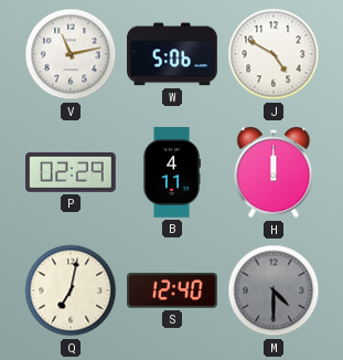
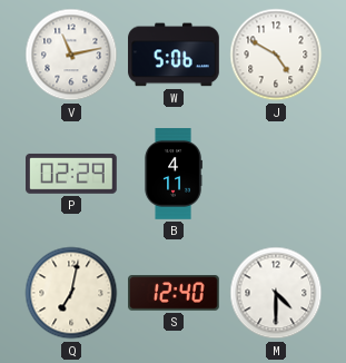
H: 12:00 -> none (274, 172)
M dial: grey -> white (276, 293)
